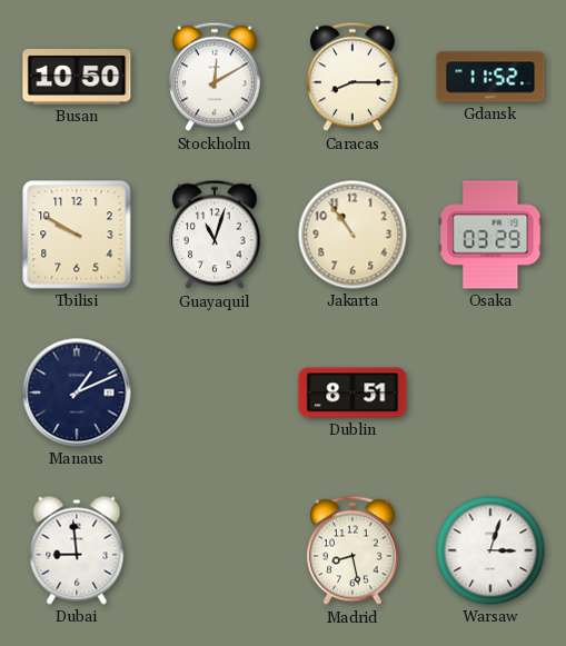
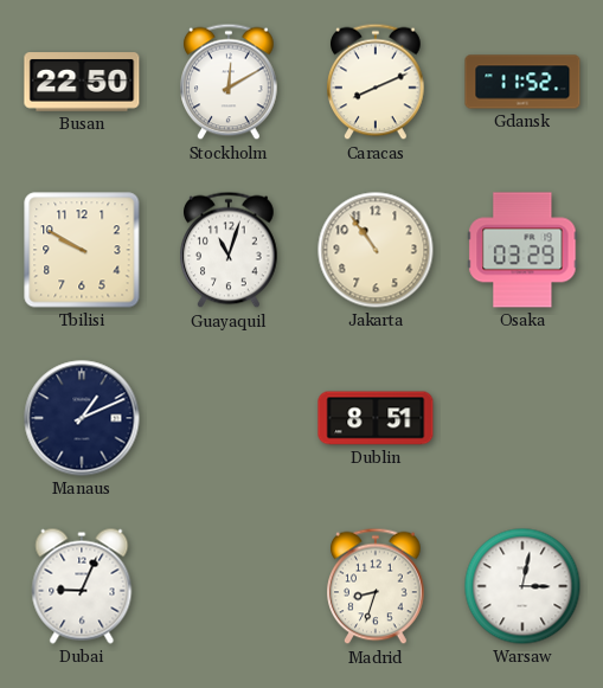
Busan: 10:50 -> 22:50 (82, 82)
Caracas: 8:15 -> 8:11 (376, 82)
Dubai: 8:59 -> 9:04 (82, 586)
Madrid: 8:28 -> 8:33 (376, 586)
Warsaw: 3:03 -> 3:02 (522, 586)
